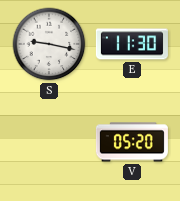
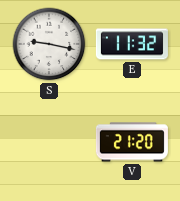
E: 11:30 -> 11:32 (132, 44)
V: 05:20 -> 21:20 (132, 142)
